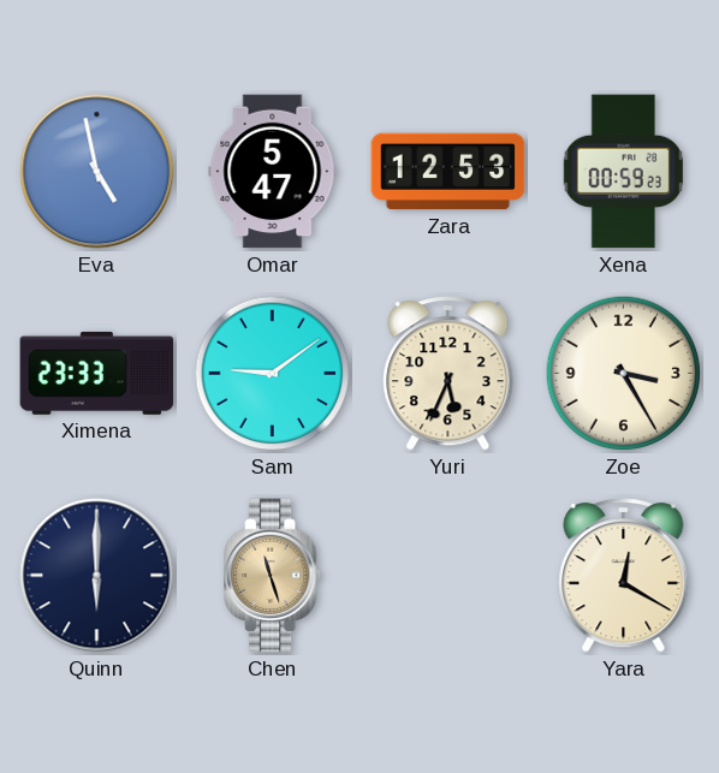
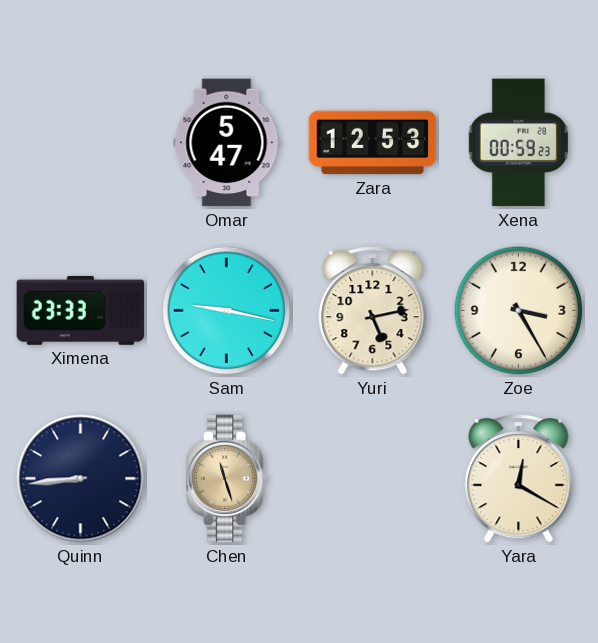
Eva: 4:58 -> none (97, 172)
Sam: 9:09 -> 9:17 (227, 311)
Yuri: 5:34 -> 5:13 (373, 311)
Quinn: 6:00 -> 8:44 (81, 479)
